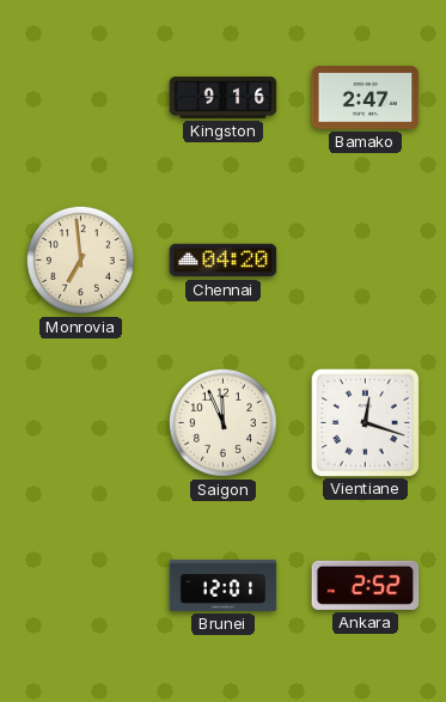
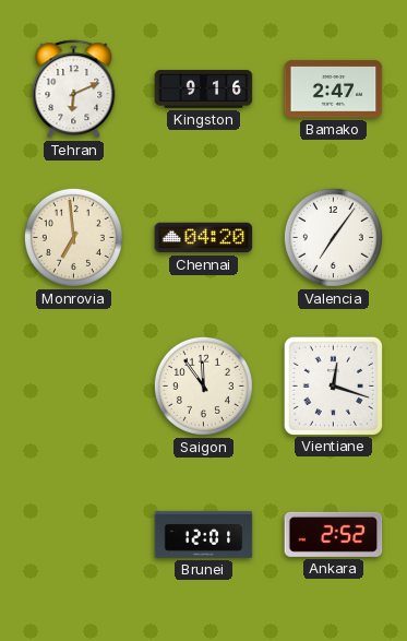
Tehran: none -> 6:11 (74, 90)
Valencia: none -> 7:06 (333, 237)
Saigon: 11:56 -> 11:54 (203, 385)
